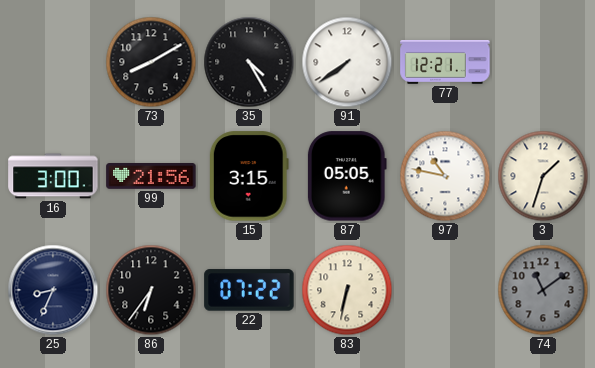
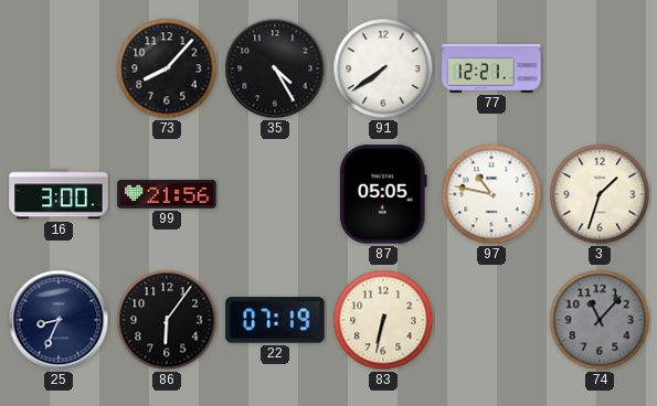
73: 8:10 -> 8:07 (167, 68)
15: 3:15 -> none (249, 176)
86: 6:36 -> 6:06 (167, 320)
22: 07:22 -> 07:19 (275, 320)
74: 11:09 -> 11:07 (600, 320)
